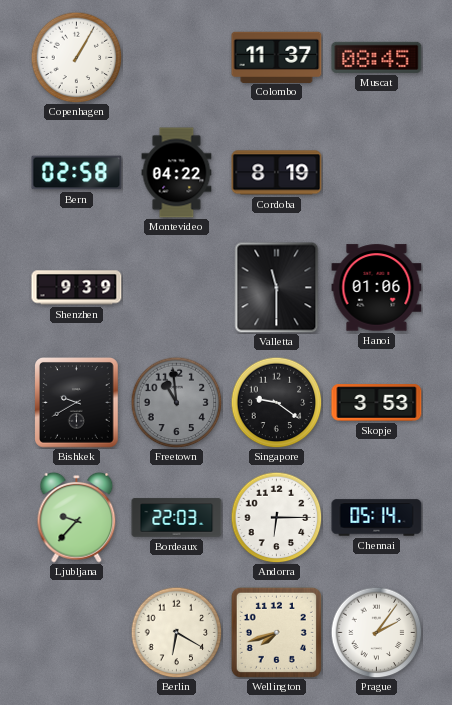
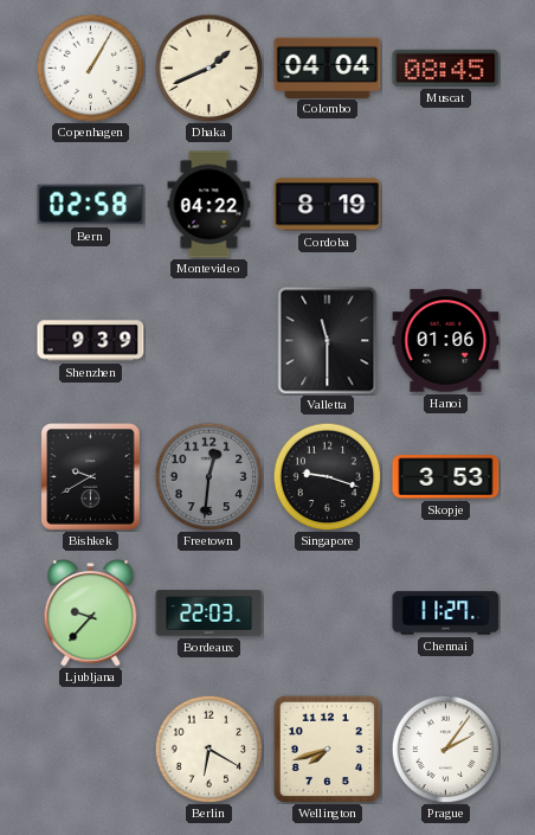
Dhaka: none -> 1:41 (208, 68)
Colombo: 11:37 -> 04:04 (328, 68)
Freetown: 10:59 -> 12:31 (208, 476)
Singapore: 9:21 -> 9:18 (327, 476)
Andorra: 6:15 -> none (276, 517)
Chennai: 05:14 -> 11:27 (446, 614)
